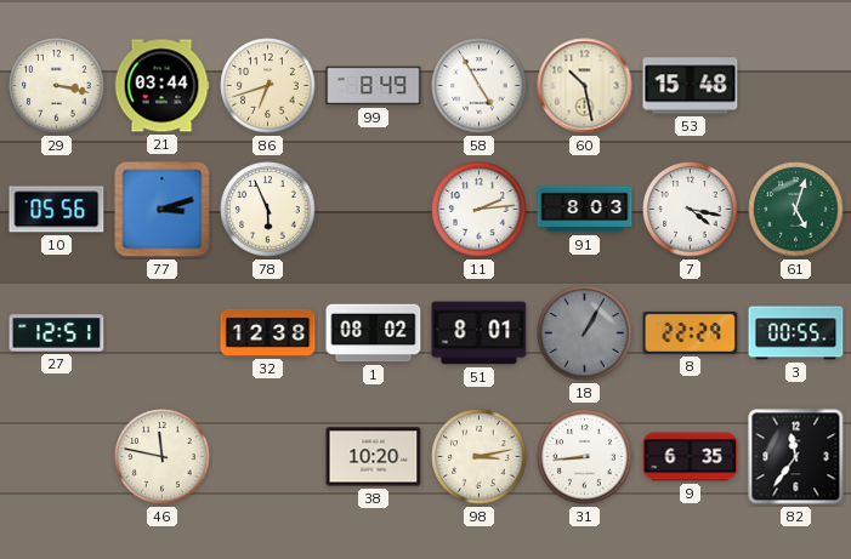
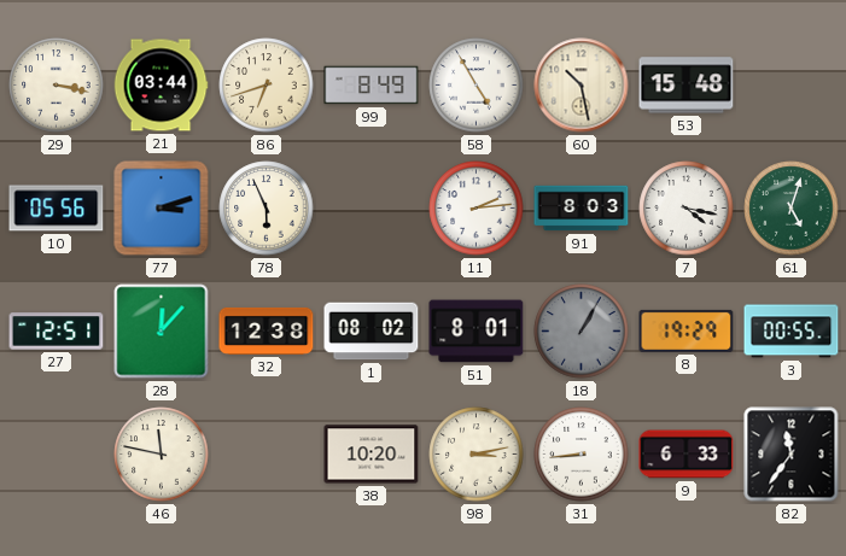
28: none -> 12:07 (162, 332)
8: 22:29 -> 19:29 (687, 330)
9: 6:35 -> 6:33 (687, 455)
